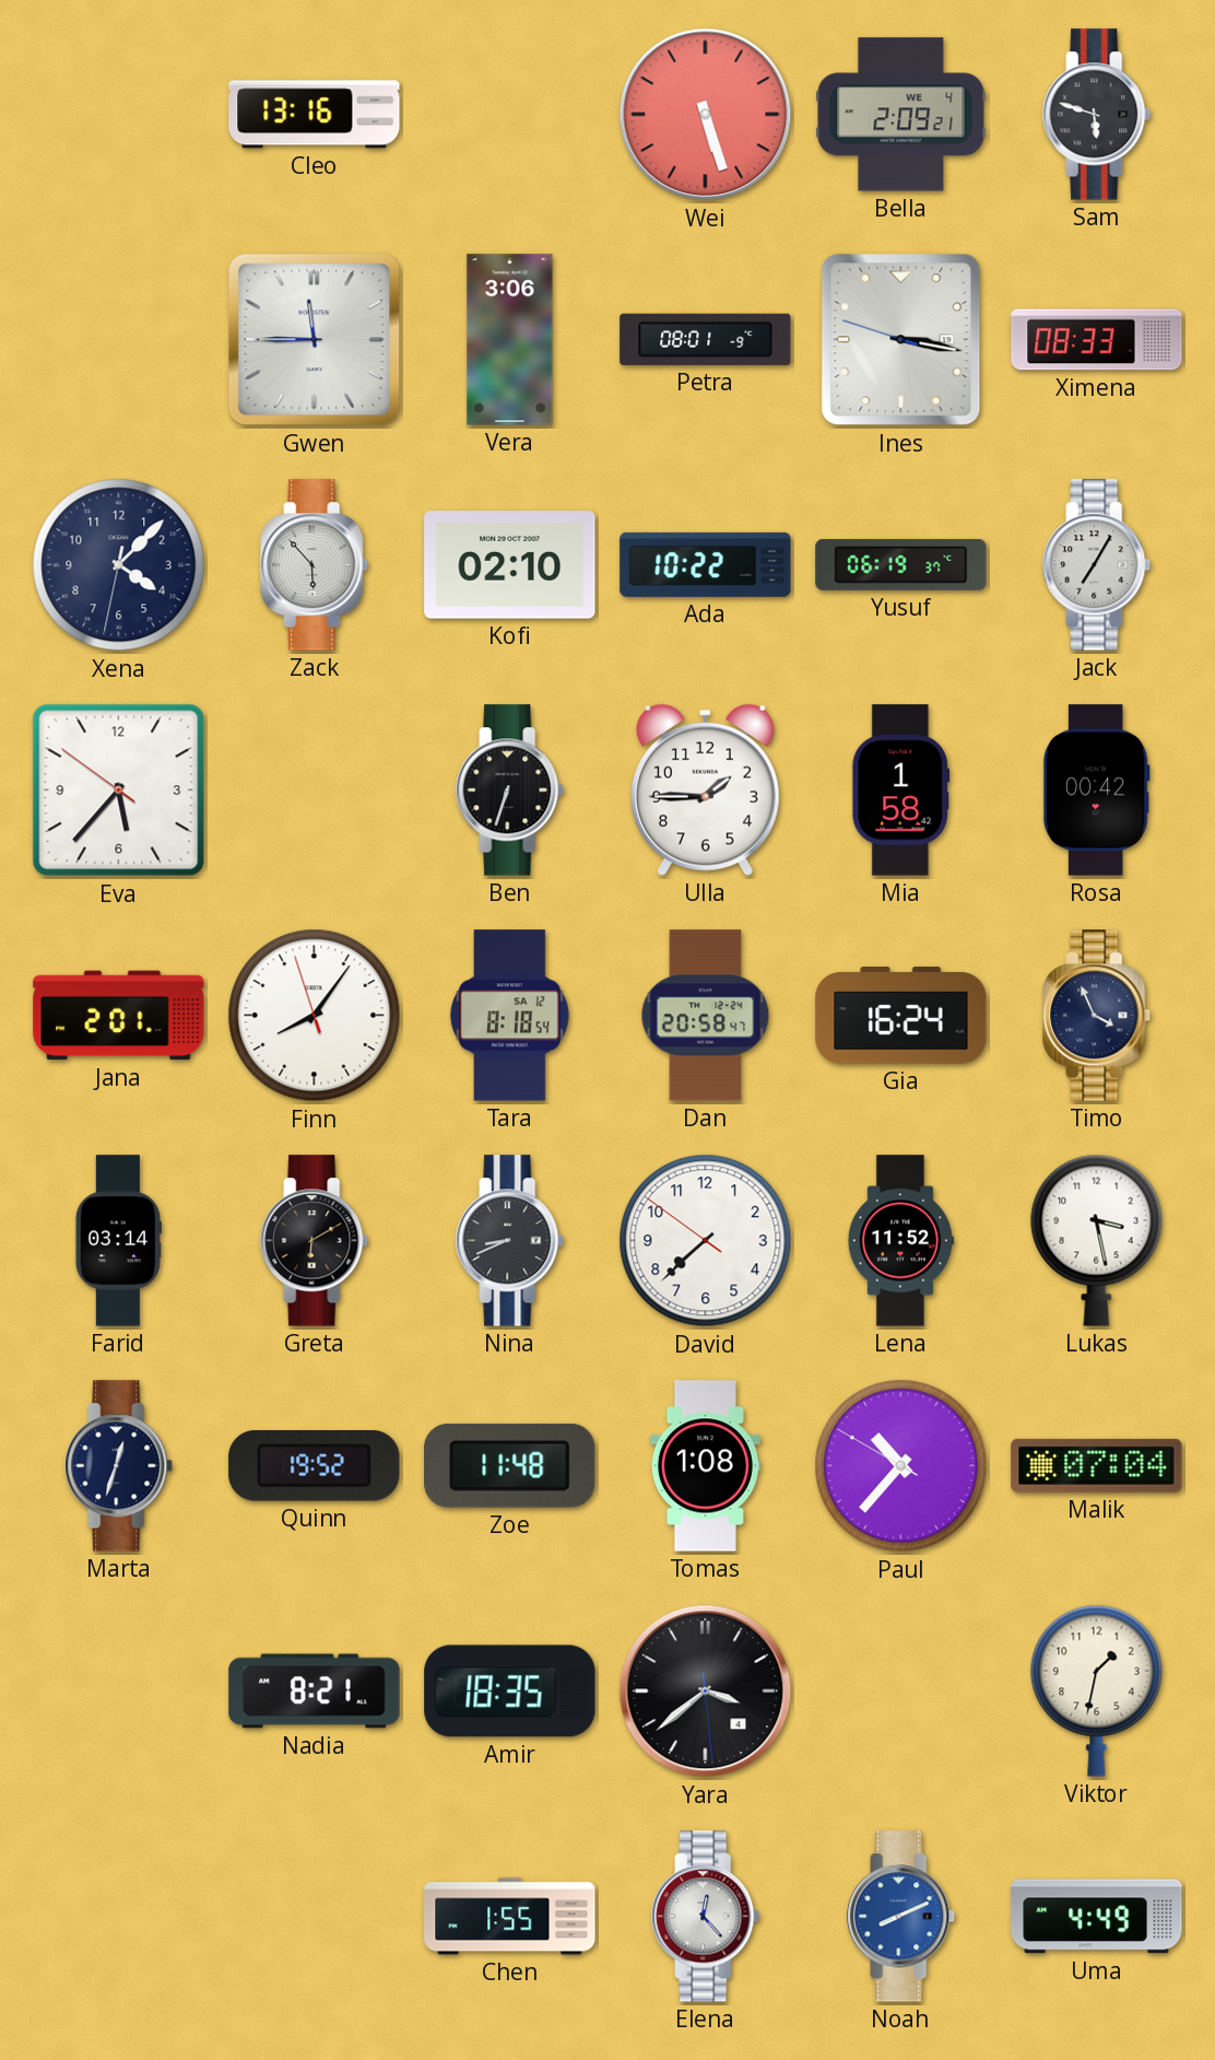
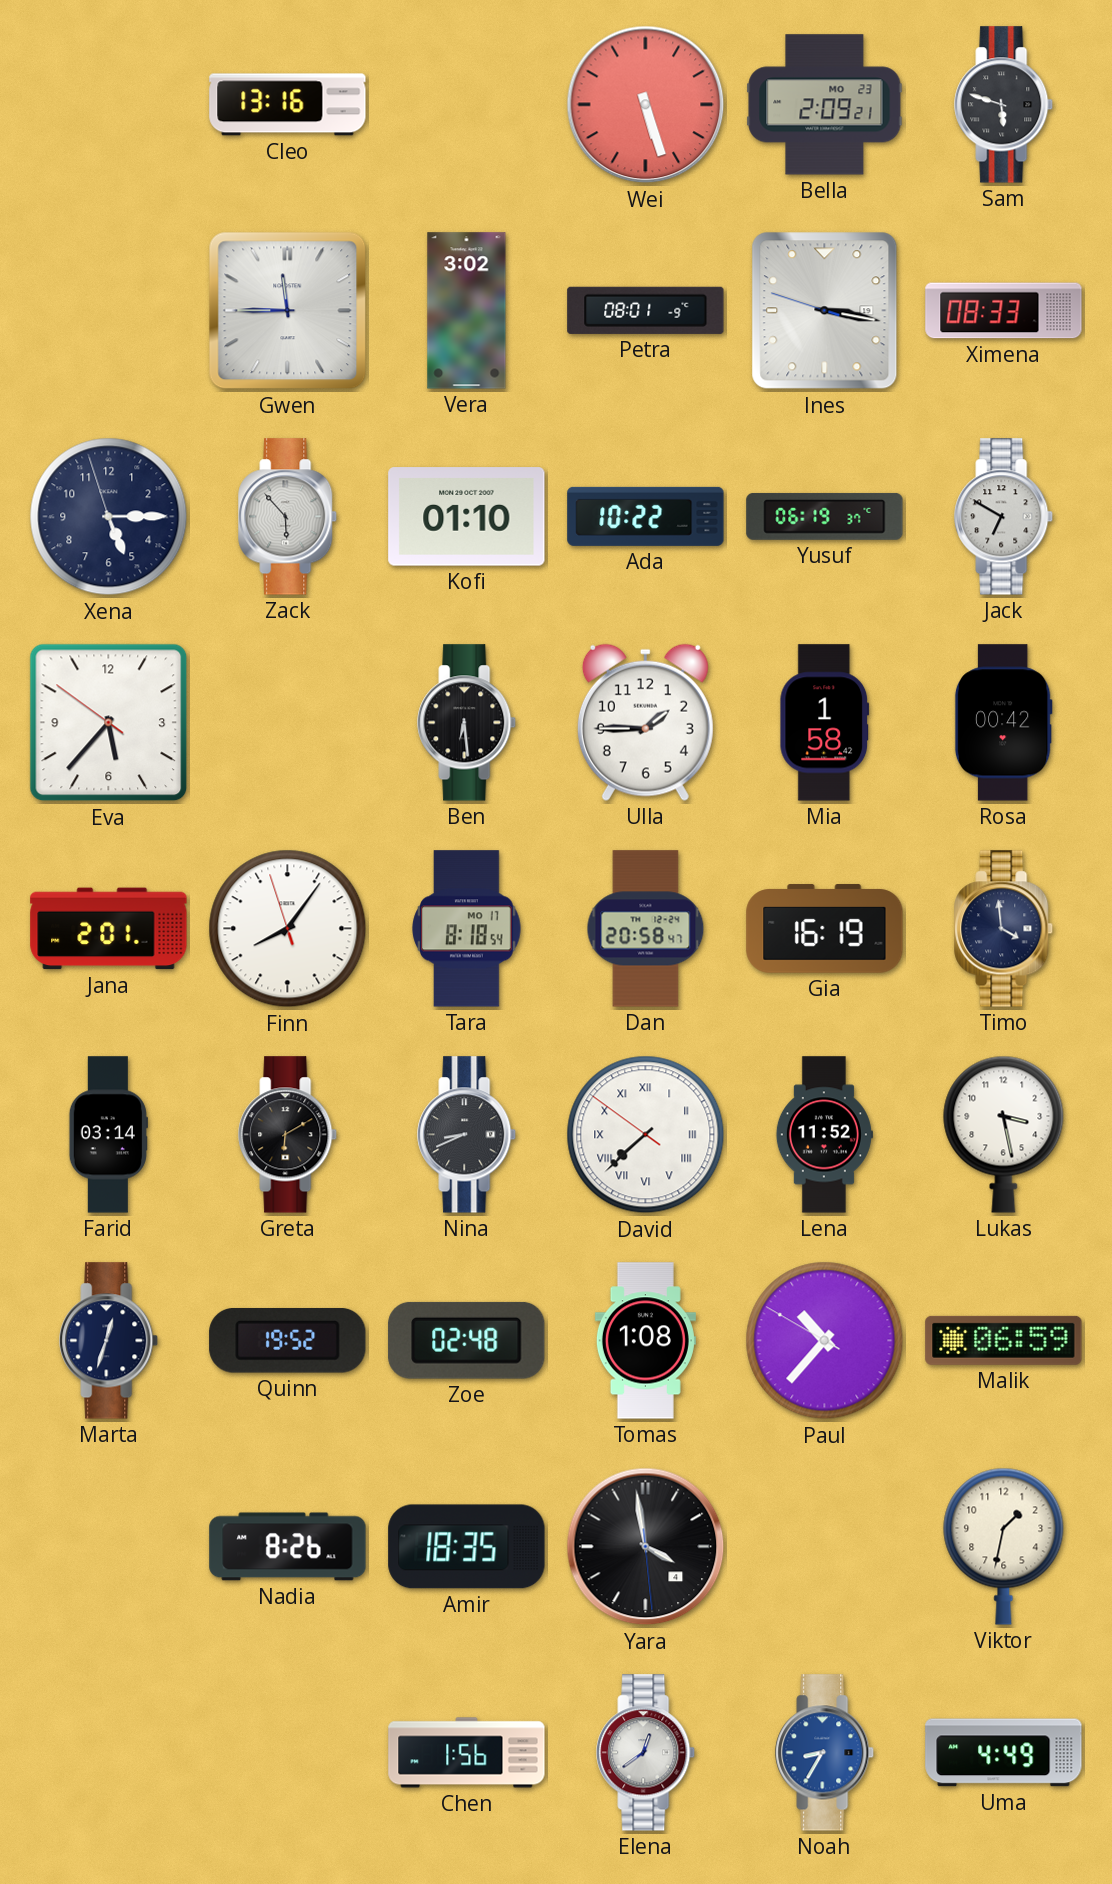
Bella date: WE 4 -> MO 23 (825, 105)
Vera: 3:06 -> 3:02 (467, 311)
Xena: 4:07 -> 5:14 (109, 517)
Kofi: 02:10 -> 01:10 (467, 517)
Jack: 7:05 -> 6:50 (1004, 517)
Ben: 6:33 -> 6:29 (467, 723)
Tara date: SA 12 -> MO 17 (467, 929)
Gia: 16:24 -> 16:19 (825, 929)
Timo: 3:56 -> 3:59 (1004, 929)
David numerals: Arabic -> Roman (646, 1135)
Zoe: 11:48 -> 02:48 (467, 1340)
Malik: 07:04 -> 06:59 (1004, 1340)
Nadia: 8:21 -> 8:26 (288, 1547)
Yara: 3:38 -> 3:58 (646, 1547)
Chen: 1:55 -> 1:56 (467, 1753)
Elena: 12:23 -> 12:39 (646, 1753)
Noah: 8:11 -> 8:35 (825, 1753)
